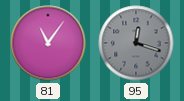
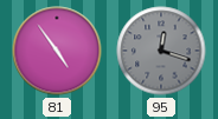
81: 11:06 -> 4:54 (57, 51)
